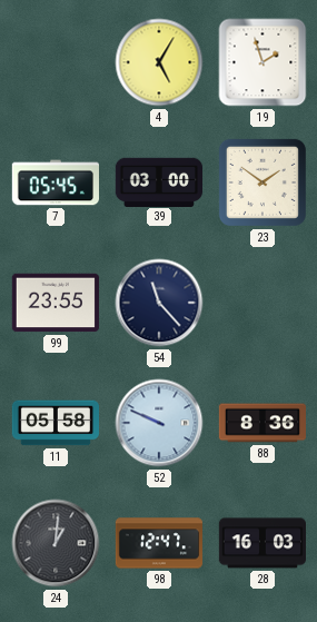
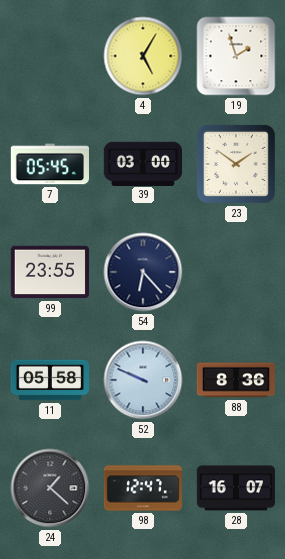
54: 11:23 -> 6:23 (143, 272)
24: 1:01 -> 1:22 (50, 488)
28: 16:03 -> 16:07 (235, 488)
